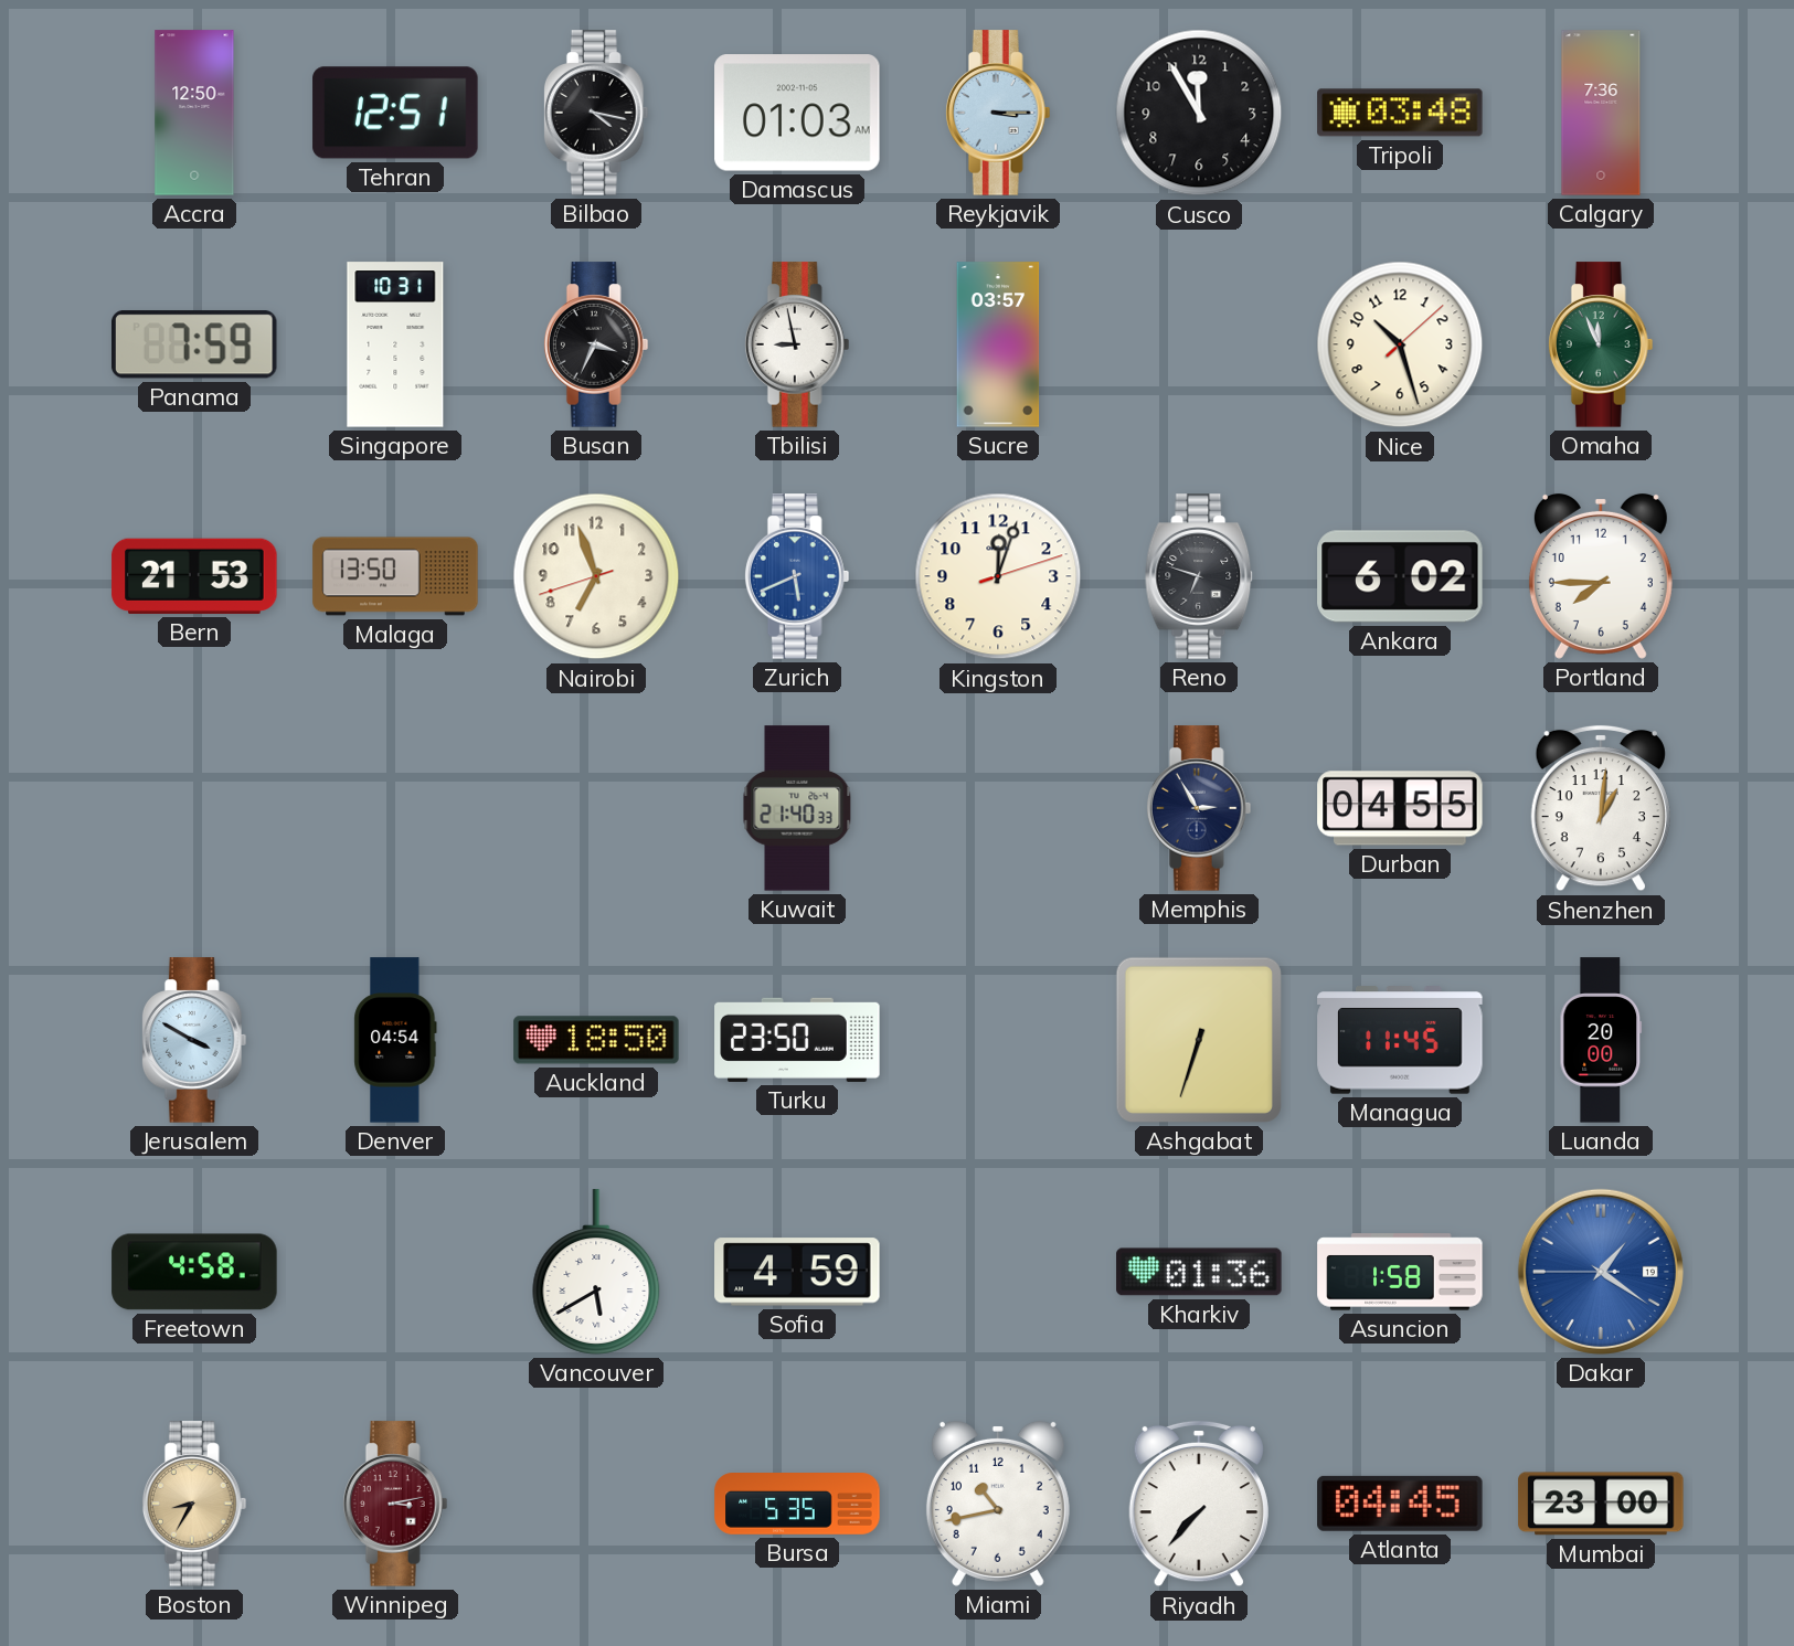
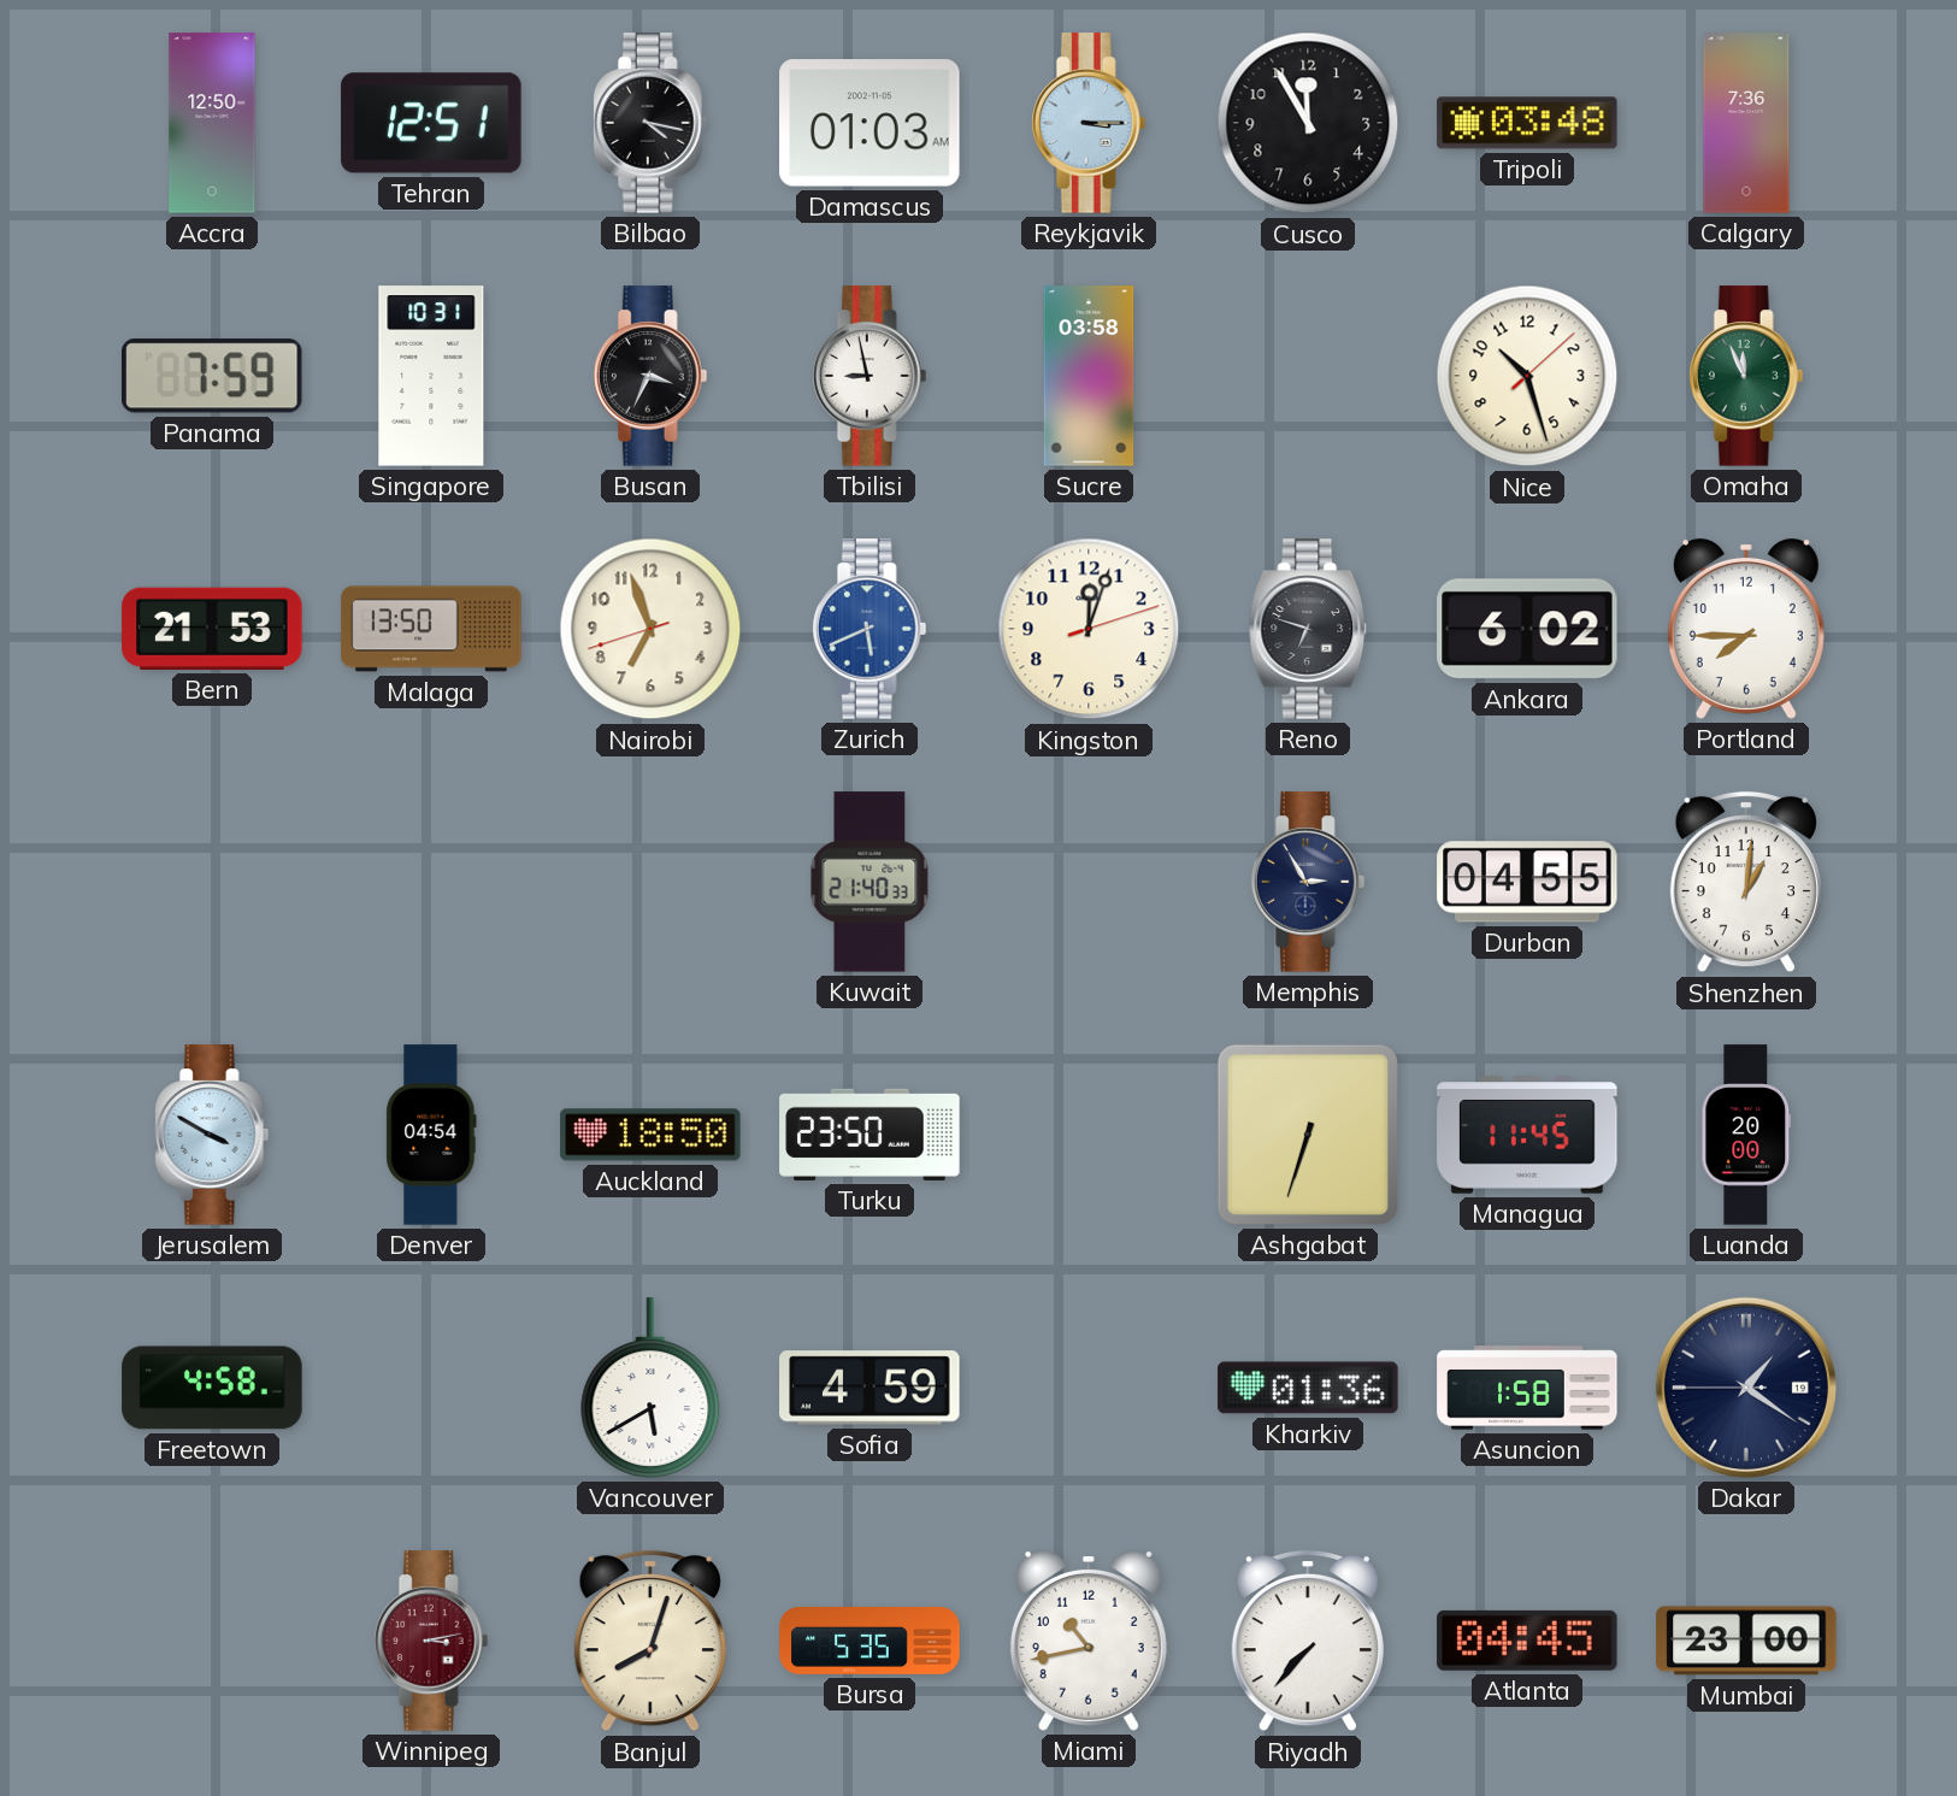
Sucre: 03:57 -> 03:58 (1089, 376)
Dakar dial: blue -> navy (1746, 1388)
Boston: 8:35 -> none (194, 1504)
Banjul: none -> 8:03 (650, 1641)
